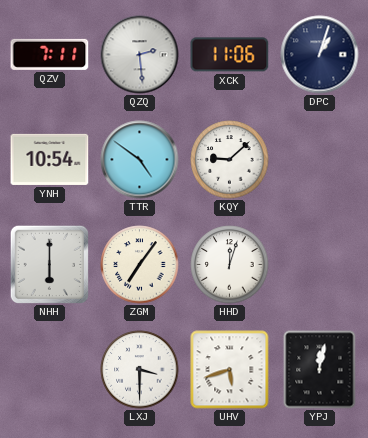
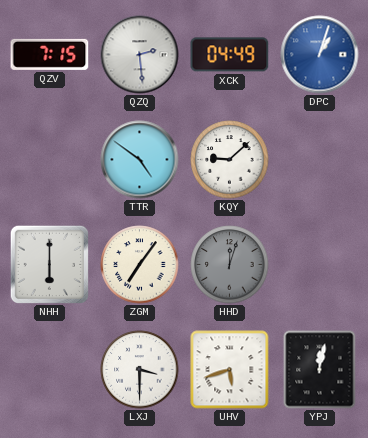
QZV: 7:11 -> 7:15 (50, 54)
XCK: 11:06 -> 04:49 (230, 55)
DPC dial: navy -> blue (320, 55)
YNH: 10:54 -> none (50, 159)
HHD dial: white -> grey (230, 265)
